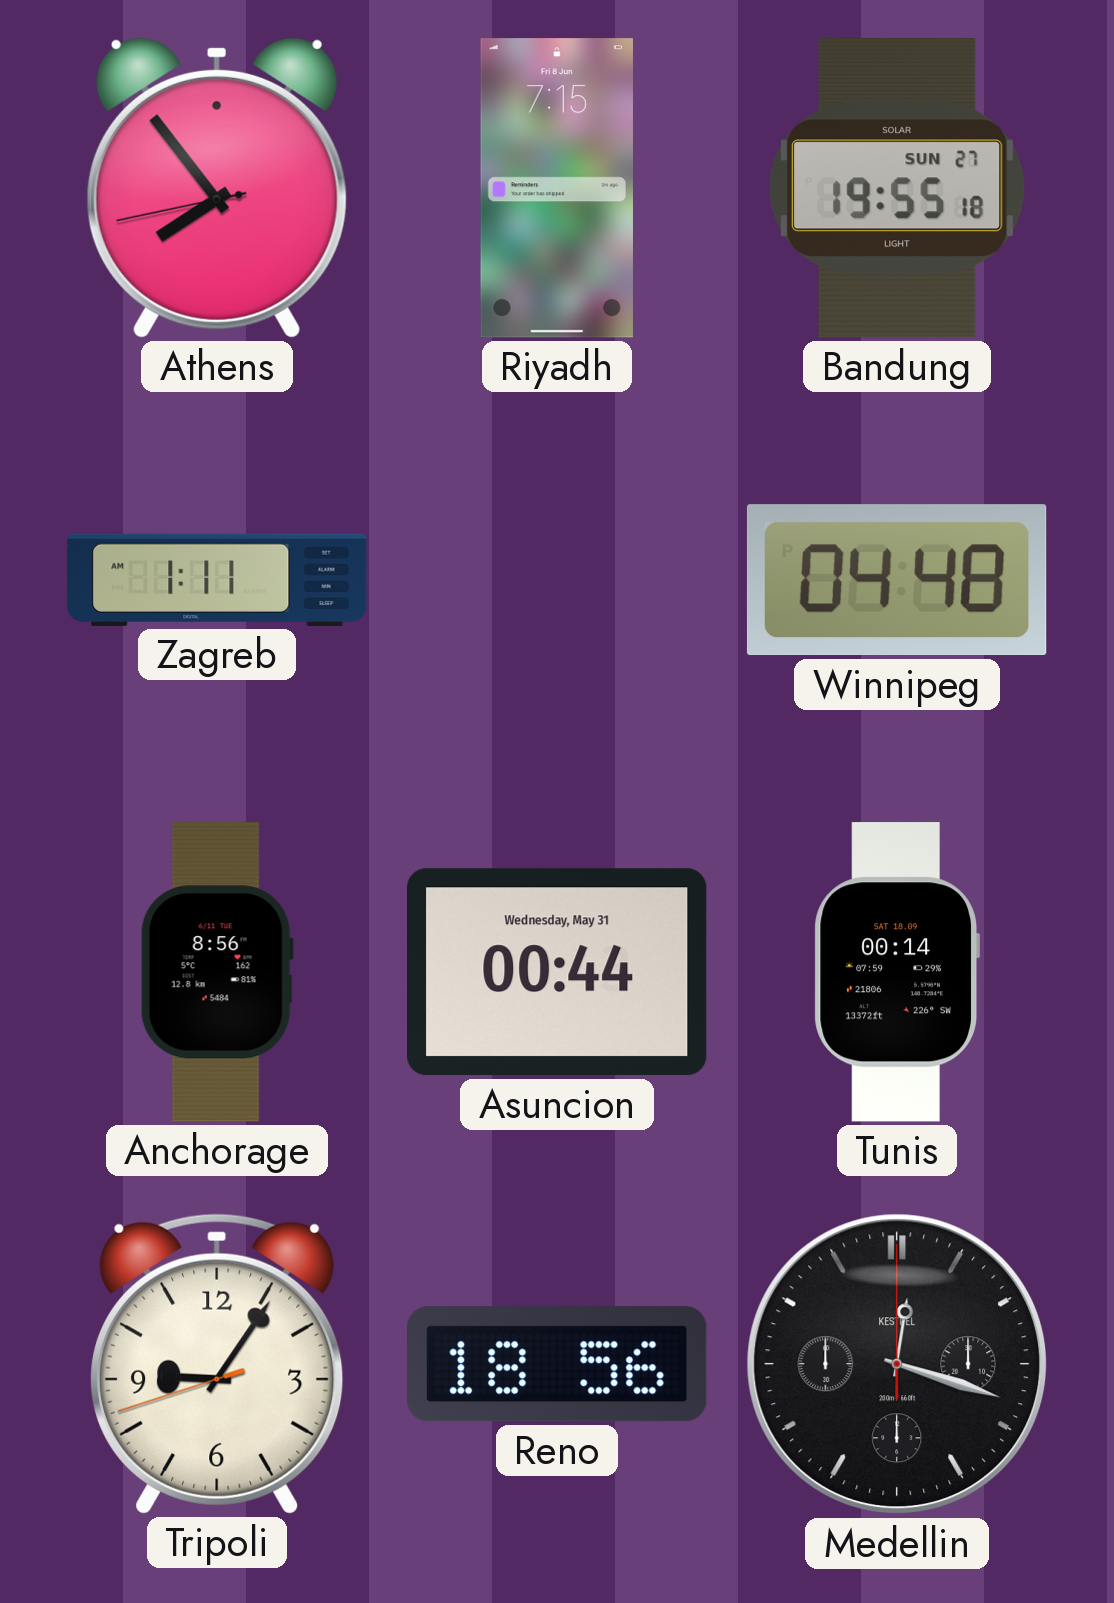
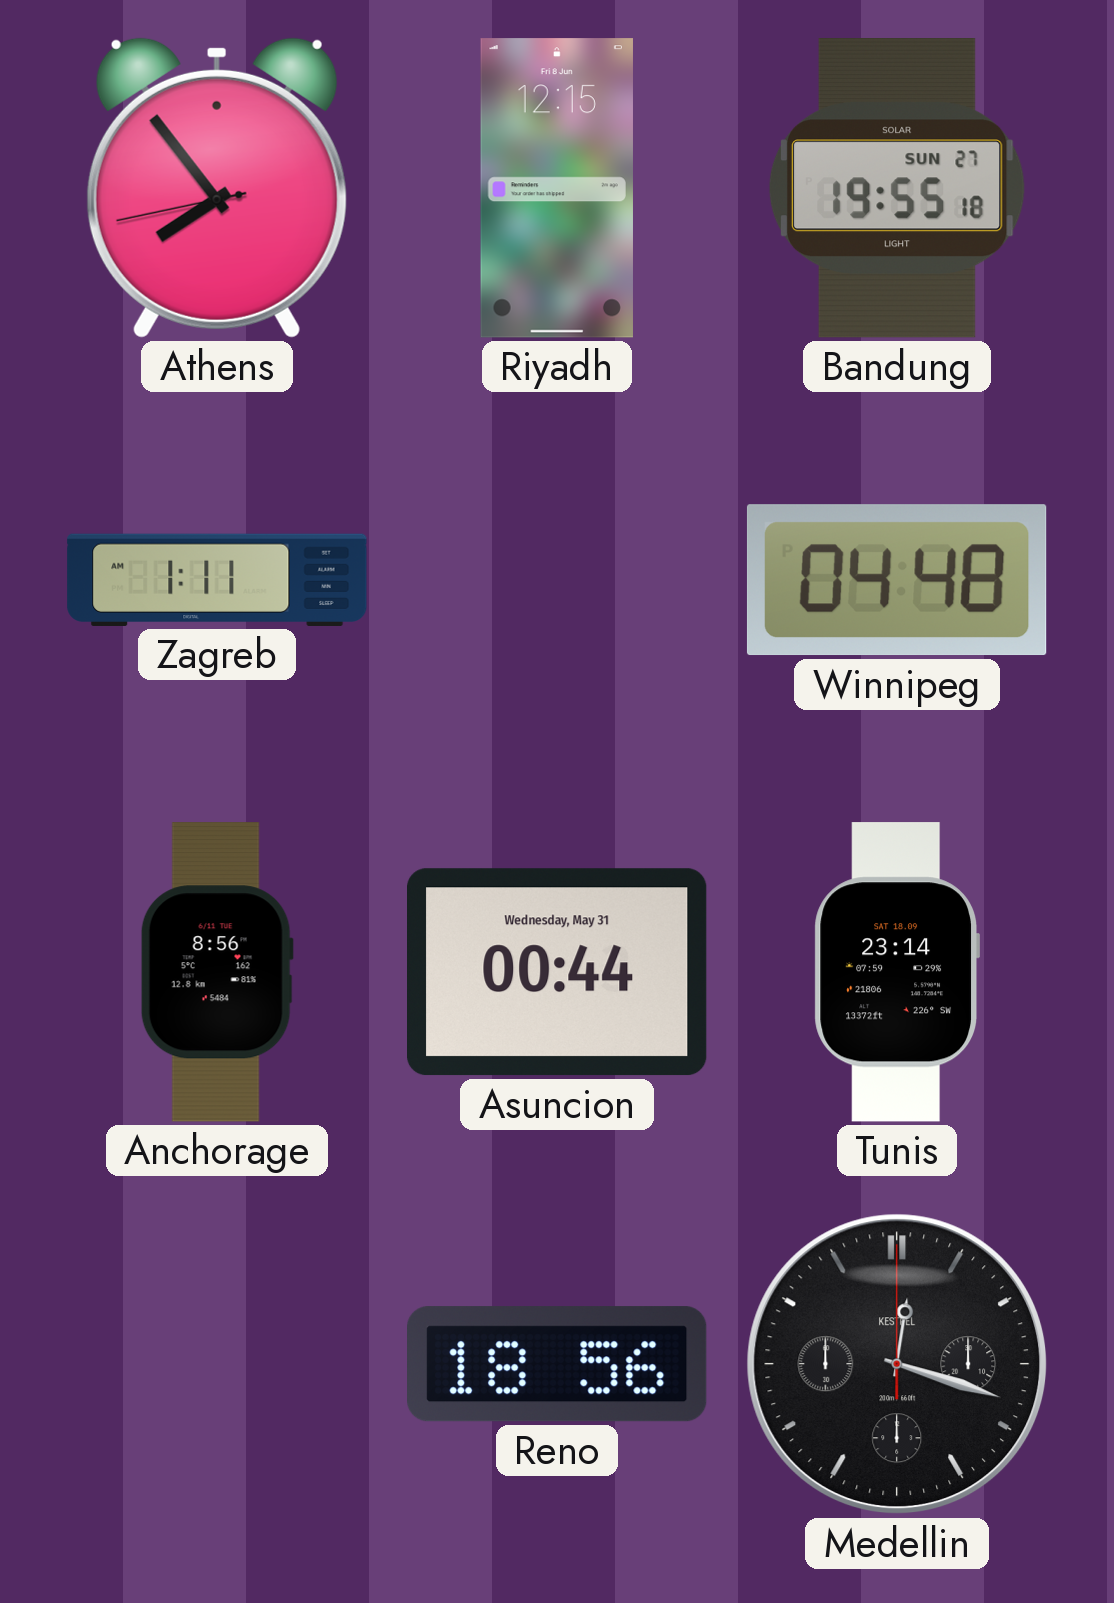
Riyadh: 7:15 -> 12:15 (557, 188)
Tunis: 00:14 -> 23:14 (897, 972)
Tripoli: 9:05 -> none (217, 1364)
